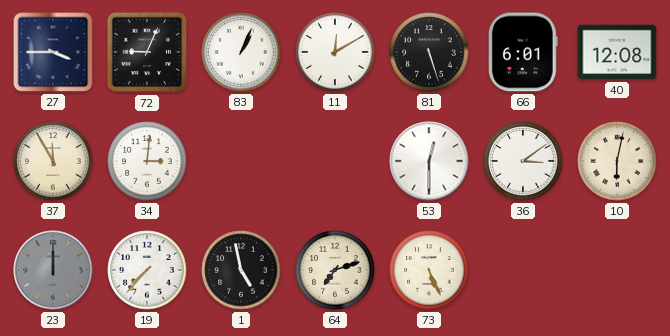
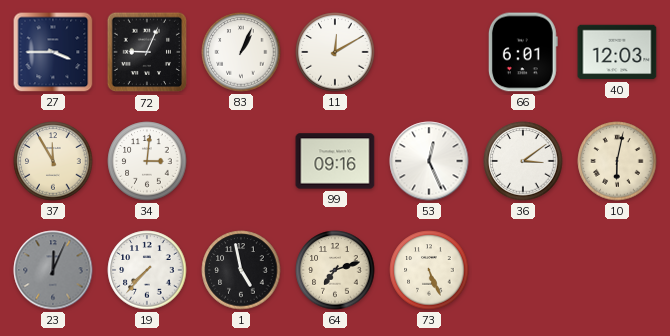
81: 5:27 -> none (429, 52)
40: 12:08 -> 12:03 (617, 52)
99: none -> 09:16 (335, 161)
53: 12:30 -> 12:26 (429, 161)
23: 12:00 -> 12:04 (53, 270)
